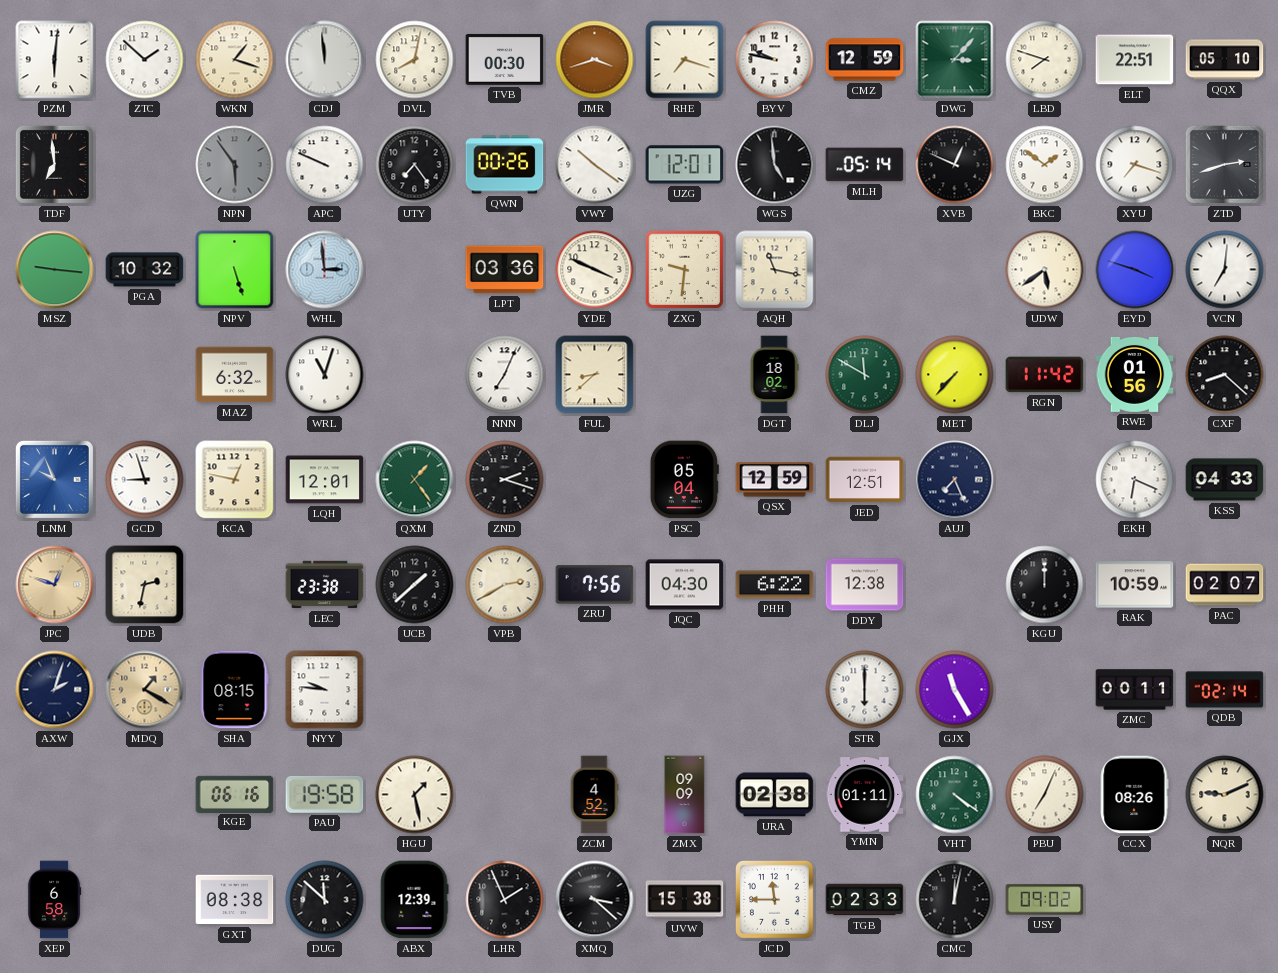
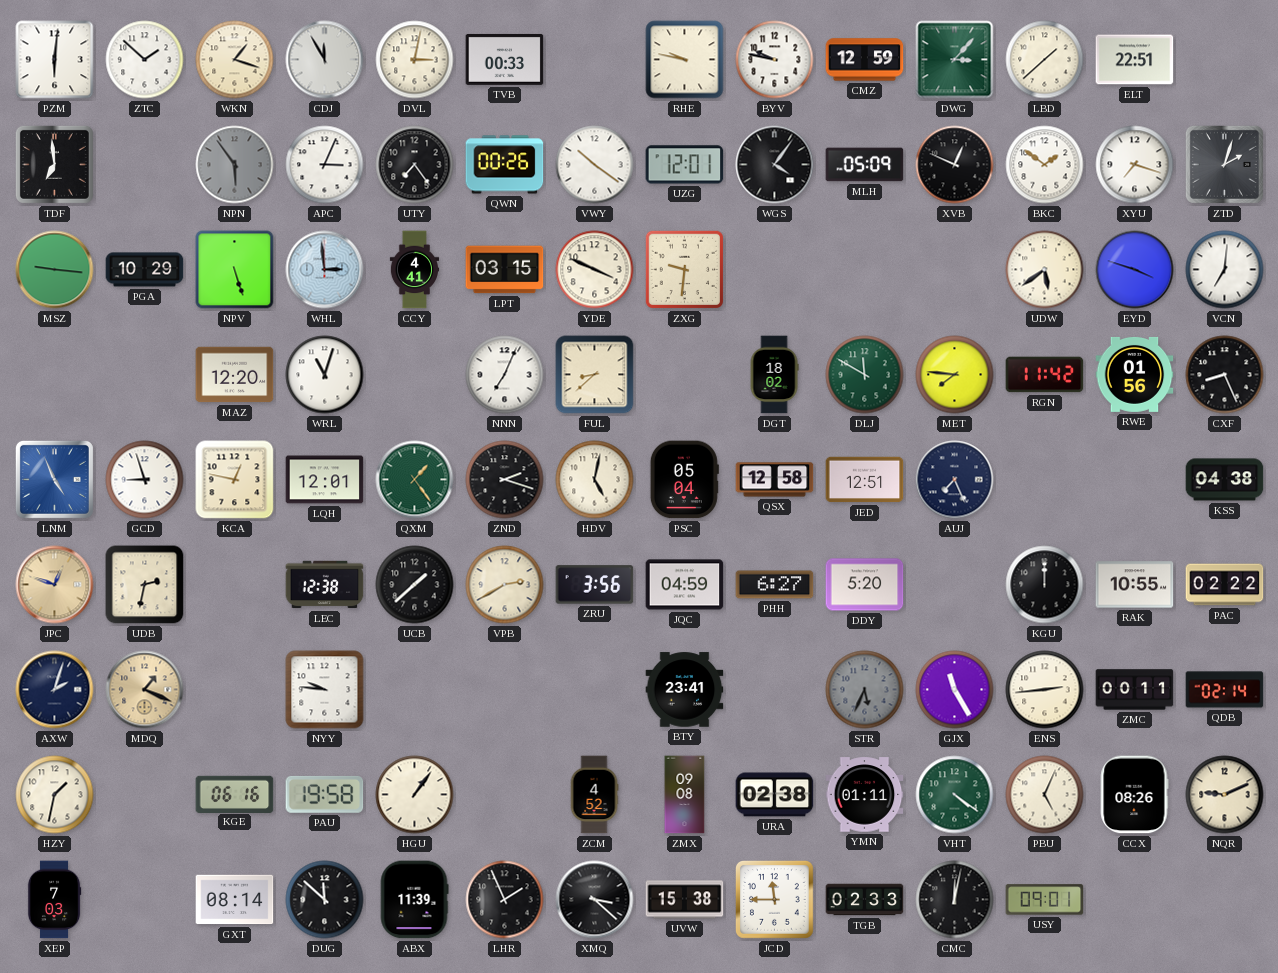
CDJ: 11:59 -> 11:55 (325, 60)
DVL: 8:02 -> 3:02 (415, 60)
TVB: 00:30 -> 00:33 (505, 59)
JMR: 3:42 -> none (595, 60)
RHE: 7:18 -> 9:47 (685, 60)
LBD: 7:48 -> 1:38 (1045, 60)
QQX: 05:10 -> none (1225, 60)
APC: 9:49 -> 3:04 (325, 165)
WGS: 4:59 -> 4:06 (775, 165)
MLH: 05:14 -> 05:09 (865, 165)
ZTD: 2:42 -> 2:03 (1224, 164)
PGA: 10:32 -> 10:29 (145, 270)
CCY: none -> 4:41 (415, 270)
LPT: 03:36 -> 03:15 (505, 270)
AQH: 11:17 -> none (775, 270)
MAZ: 6:32 -> 12:20 (235, 375)
MET: 7:37 -> 7:46 (955, 375)
CXF: 8:22 -> 8:26 (1225, 375)
LNM: 9:56 -> 4:56 (54, 479)
HDV: none -> 5:02 (595, 480)
QSX: 12:59 -> 12:58 (775, 480)
EKH: 6:19 -> none (1135, 480)
KSS: 04:33 -> 04:38 (1225, 480)
LEC: 23:38 -> 12:38 (325, 585)
ZRU: 7:56 -> 3:56 (595, 585)
JQC: 04:30 -> 04:59 (685, 585)
PHH: 6:22 -> 6:27 (775, 585)
DDY: 12:38 -> 5:20 (865, 585)
RAK: 10:59 -> 10:55 (1135, 585)
PAC: 02:07 -> 02:22 (1225, 585)
MDQ: 1:20 -> 1:19 (145, 690)
SHA: 08:15 -> none (234, 690)
BTY: none -> 23:41 (685, 690)
STR: 6:00 -> 5:34 (865, 690)
STR dial: white -> grey (865, 690)
ENS: none -> 2:44 (1045, 690)
HZY: none -> 1:32 (55, 795)
HGU: 1:28 -> 1:06 (415, 795)
ZMX: 09:09 -> 09:08 (685, 795)
PBU: 7:04 -> 5:04 (1045, 795)
XEP: 6:58 -> 7:03 (54, 900)
GXT: 08:38 -> 08:14 (235, 900)
ABX: 12:39 -> 11:39 (414, 900)
USY: 09:02 -> 09:01 (1045, 900)
